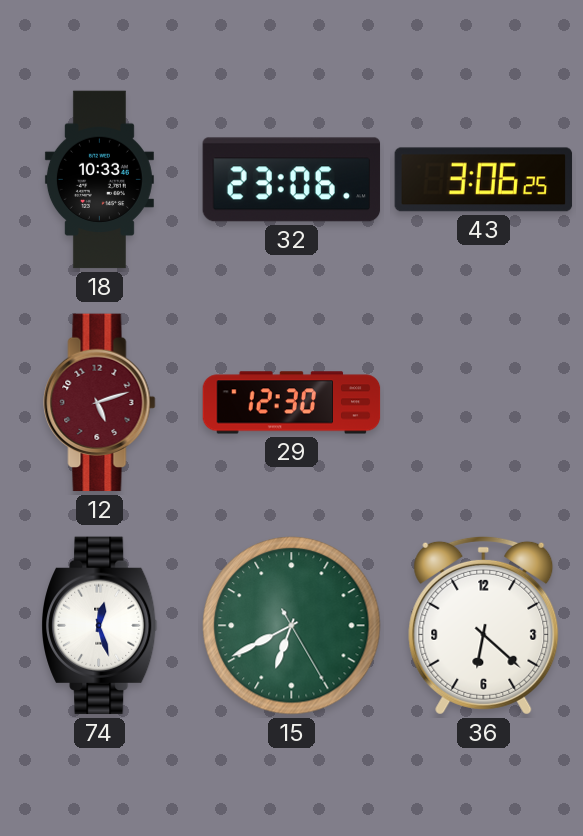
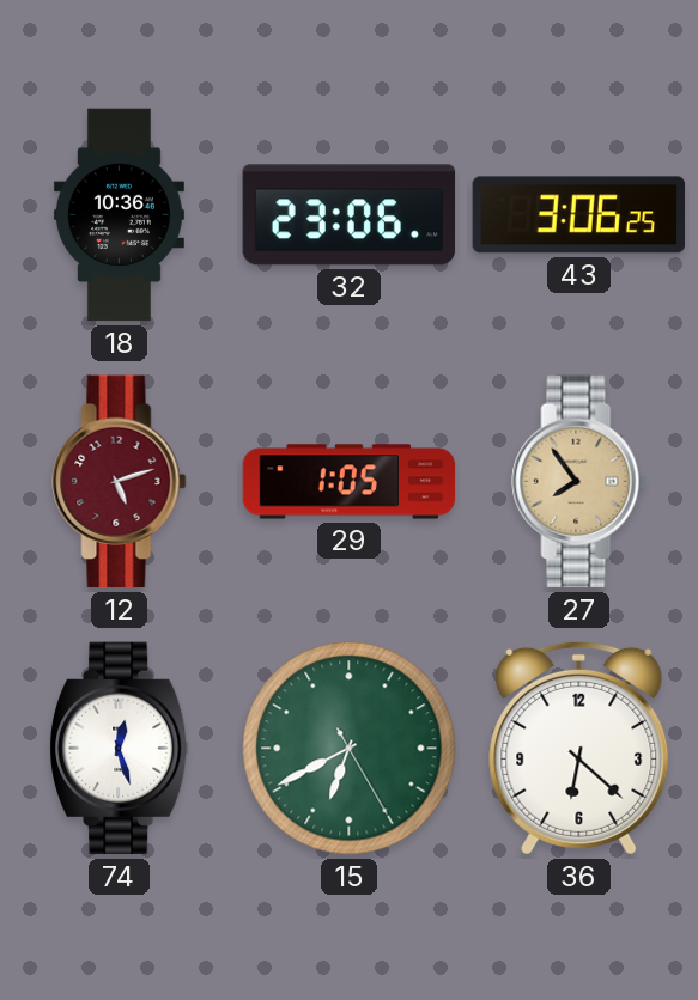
18: 10:33 -> 10:36 (119, 215)
29: 12:30 -> 1:05 (350, 482)
27: none -> 7:54 (579, 482)
